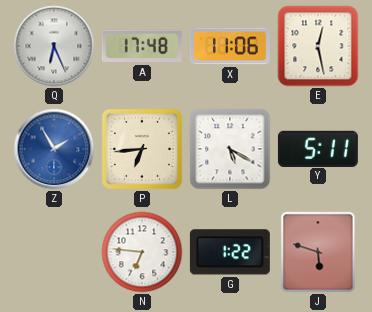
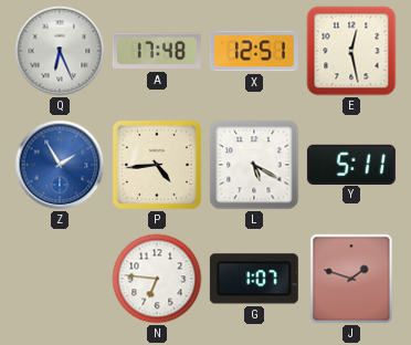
X: 11:06 -> 12:51 (254, 51)
P: 6:44 -> 4:44 (157, 165)
G: 1:22 -> 1:07 (254, 279)
J: 5:48 -> 1:48 (351, 279)
